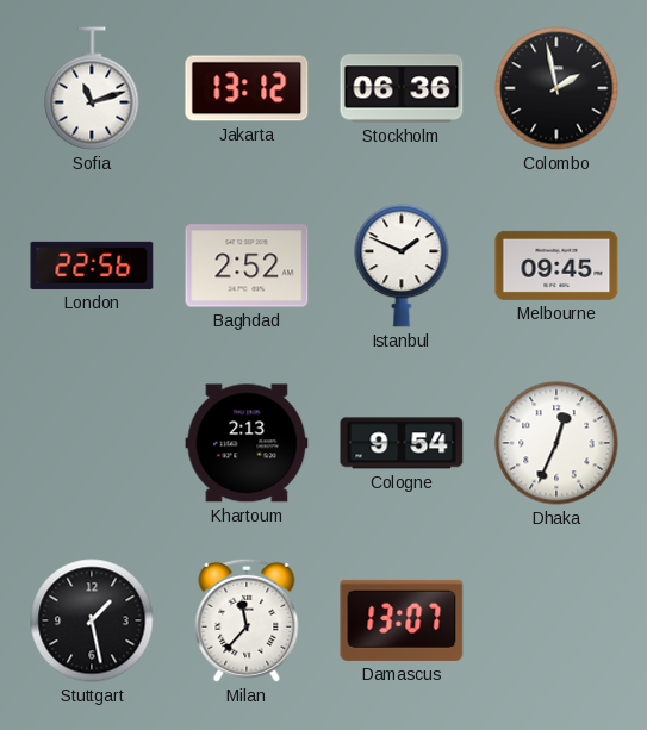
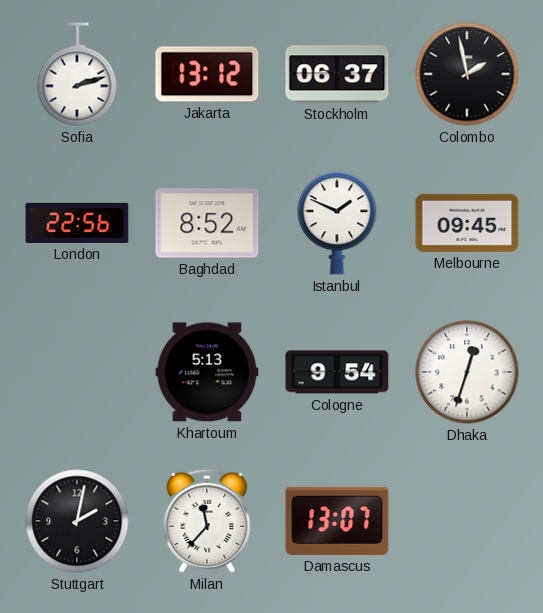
Sofia: 11:12 -> 2:12 (77, 74)
Stockholm: 06:36 -> 06:37 (337, 74)
Baghdad: 2:52 -> 8:52 (207, 223)
Khartoum: 2:13 -> 5:13 (207, 372)
Dhaka: 12:34 -> 12:33 (467, 372)
Stuttgart: 1:28 -> 2:02 (77, 521)
